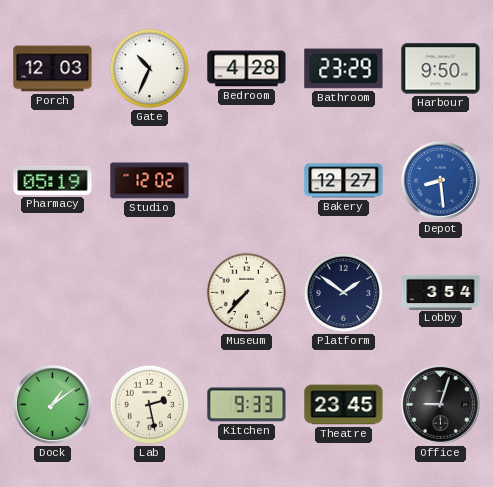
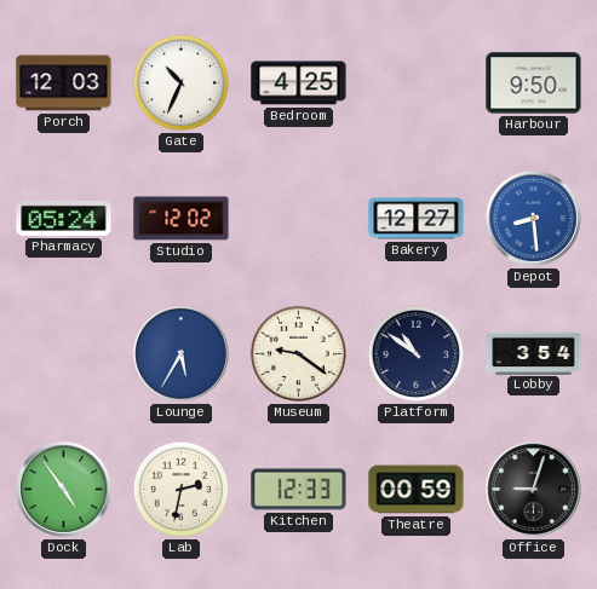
Bedroom: 4:28 -> 4:25 (299, 83)
Bathroom: 23:29 -> none (344, 69)
Pharmacy: 05:19 -> 05:24 (64, 218)
Lounge: none -> 5:35 (180, 353)
Museum: 7:37 -> 9:21 (298, 353)
Platform: 1:51 -> 10:51 (415, 353)
Dock: 1:09 -> 4:54 (63, 489)
Lab: 2:28 -> 2:32 (180, 489)
Kitchen: 9:33 -> 12:33 (299, 490)
Theatre: 23:45 -> 00:59 (417, 490)
